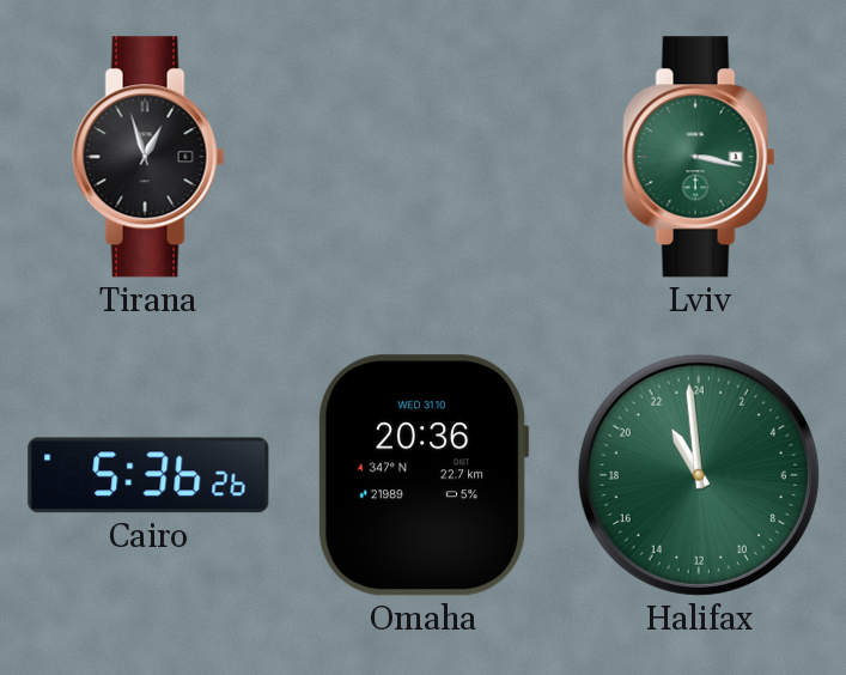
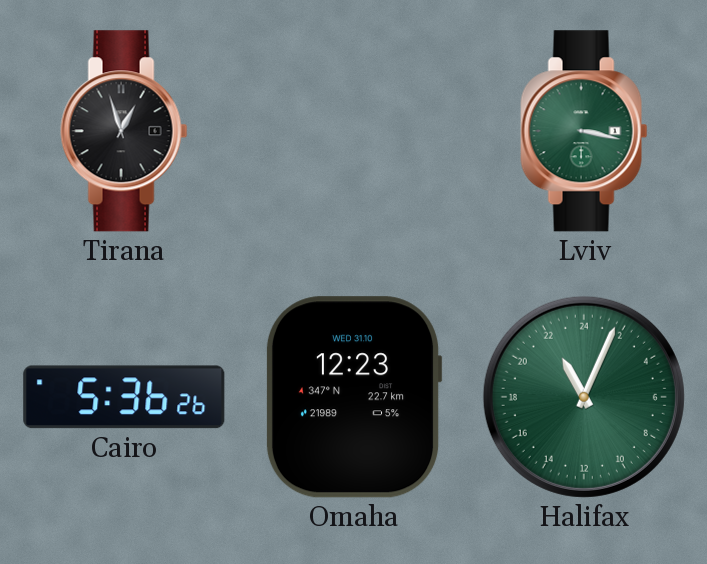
Omaha: 20:36 -> 12:23 (354, 397)
Halifax: 21:59 -> 22:04 (584, 397)
